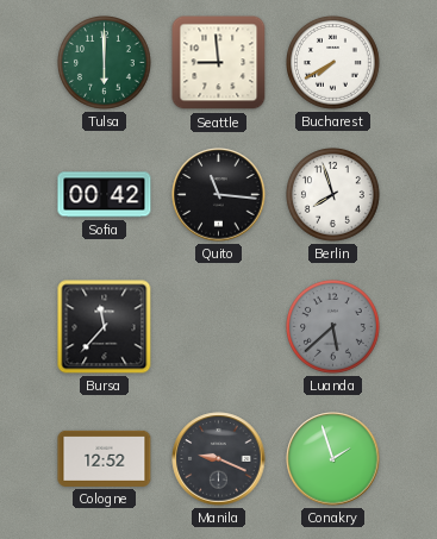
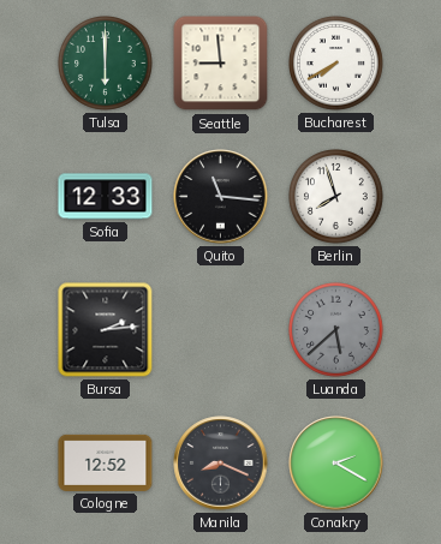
Sofia: 00:42 -> 12:33 (106, 197)
Bursa: 11:37 -> 2:14 (106, 330)
Manila: 9:19 -> 8:19 (221, 464)
Conakry: 1:57 -> 2:20 (336, 464)
